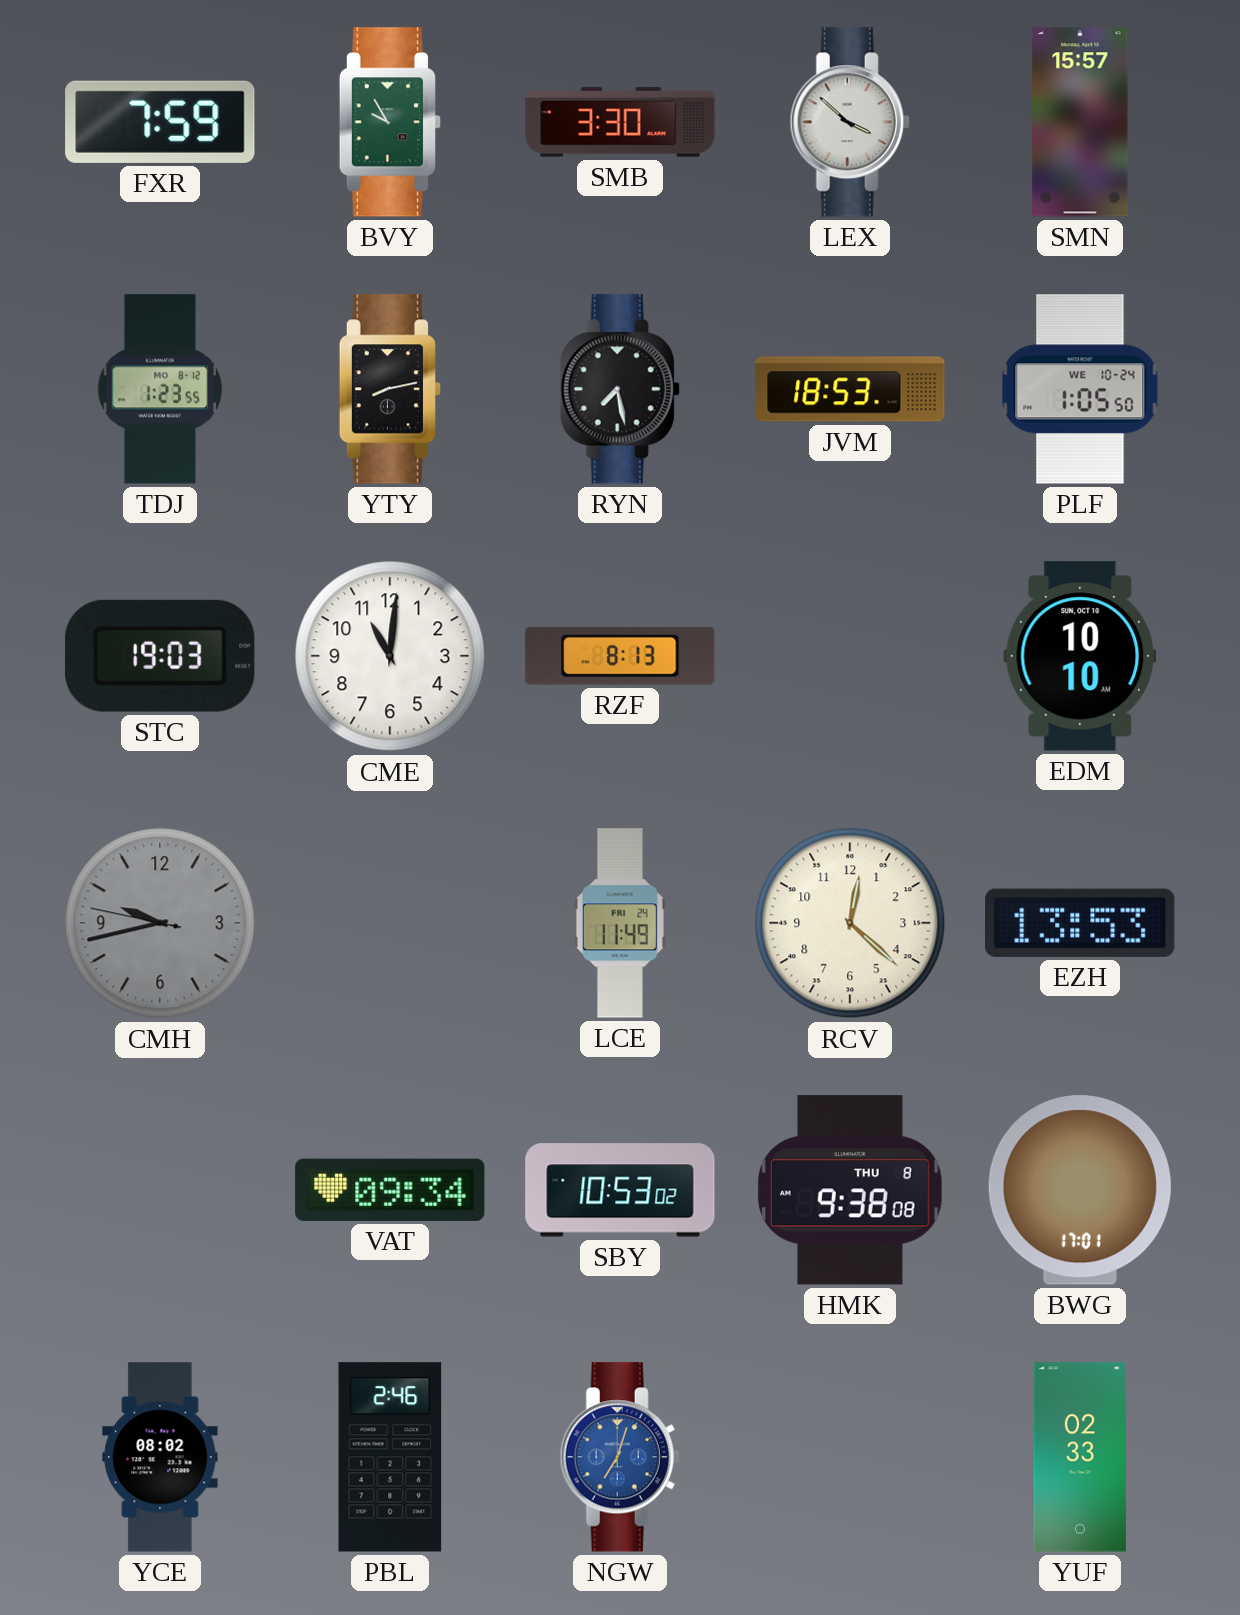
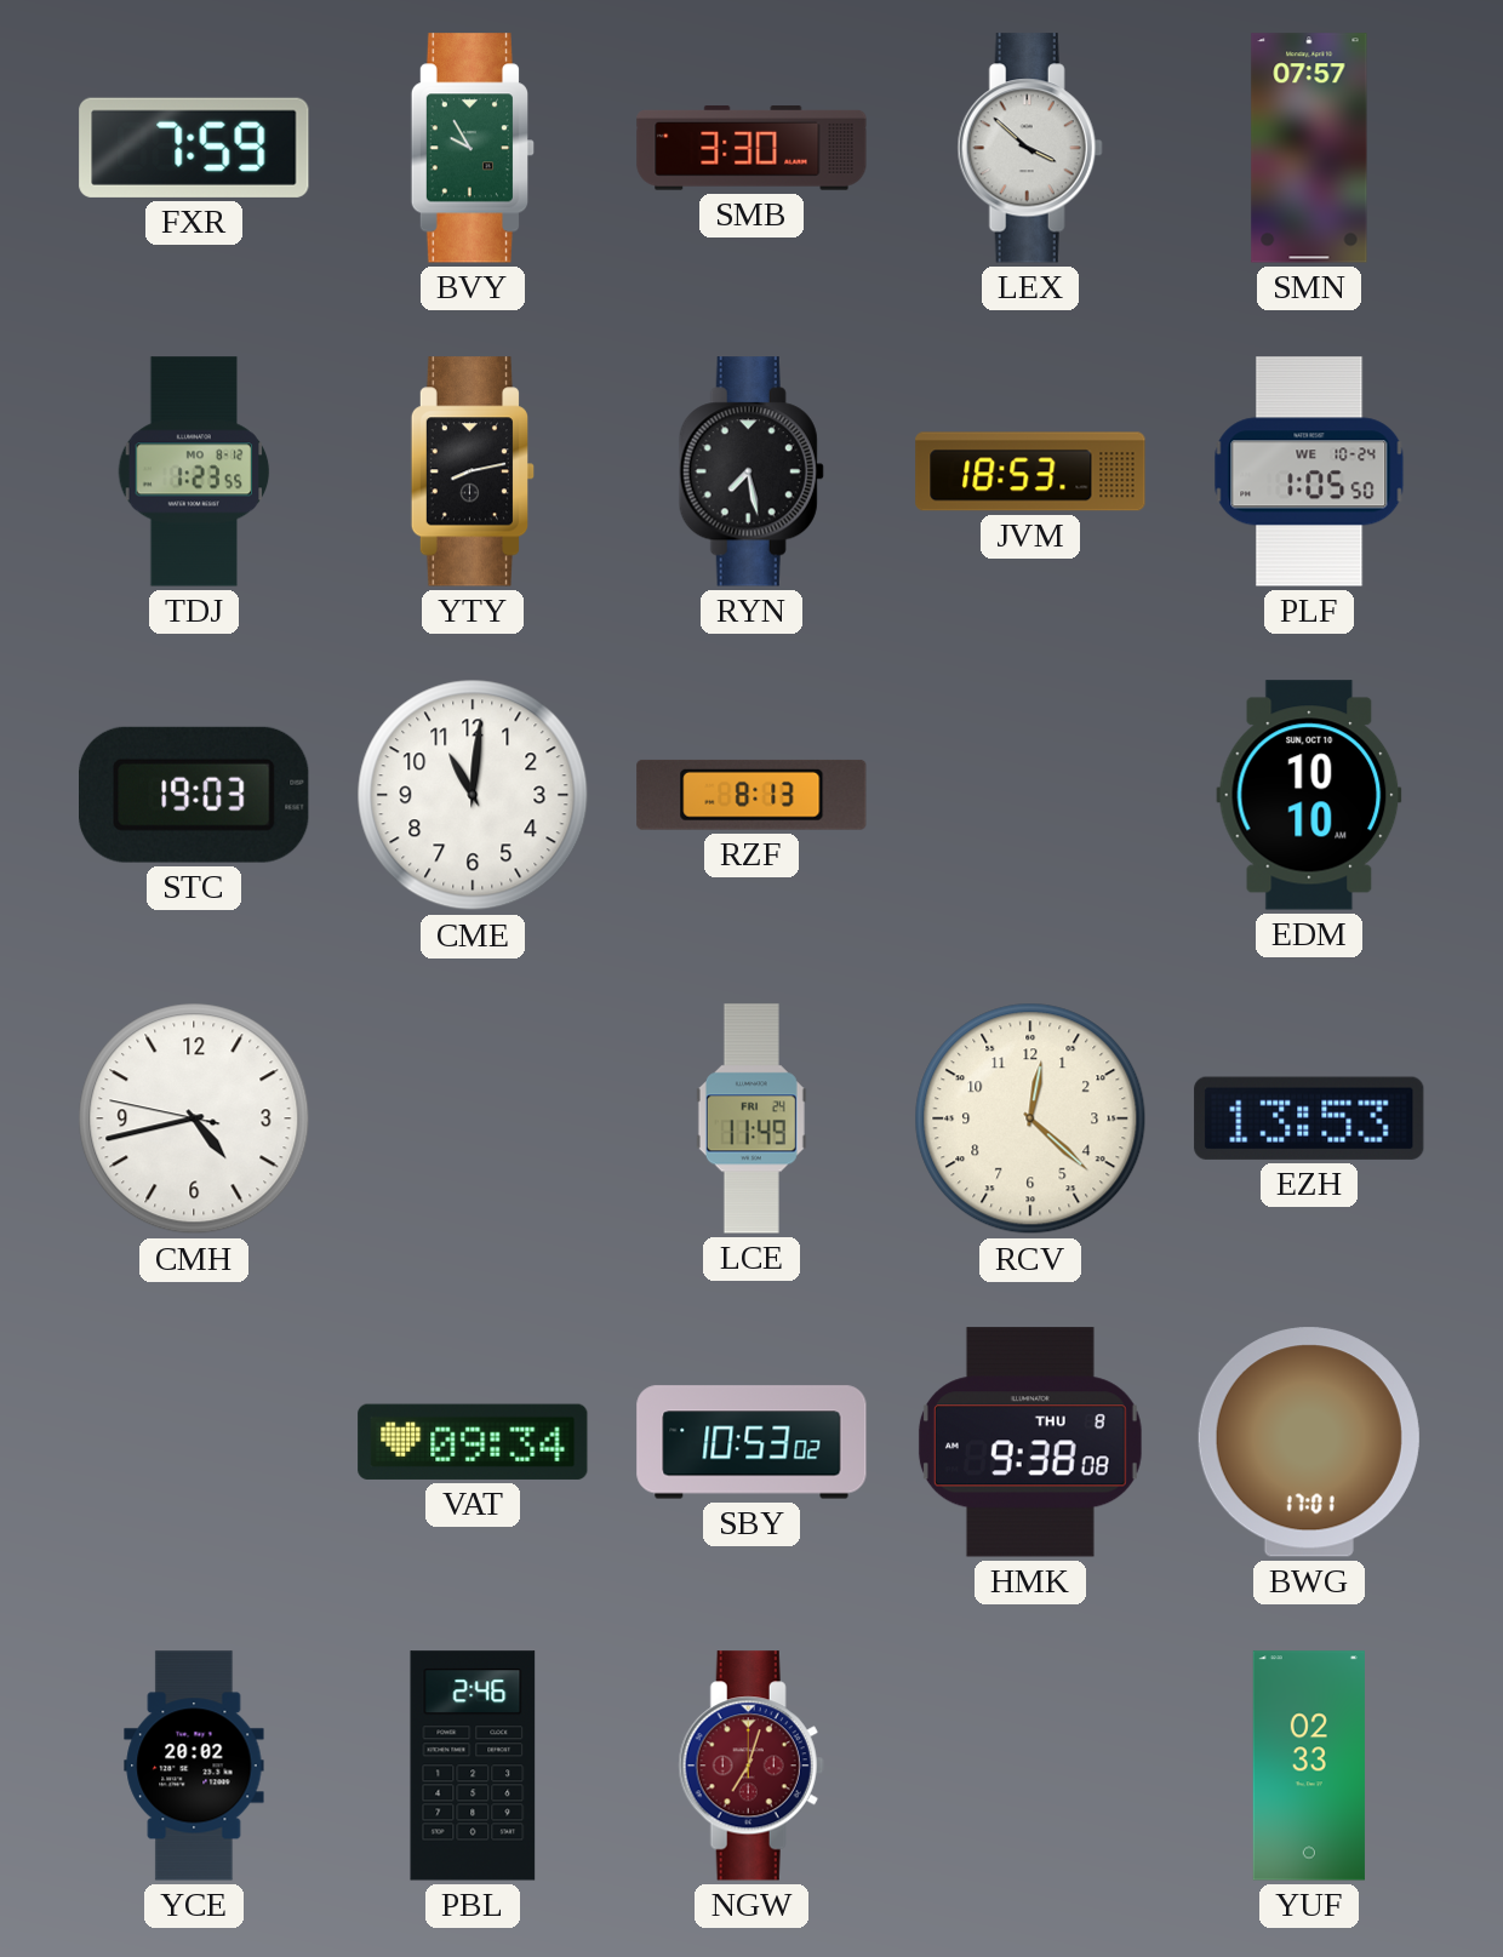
SMN: 15:57 -> 07:57 (1309, 148)
CMH: 9:42 -> 4:42 (194, 1118)
CMH dial: grey -> white (194, 1118)
YCE: 08:02 -> 20:02 (194, 1766)
NGW dial: blue -> burgundy (751, 1766)
